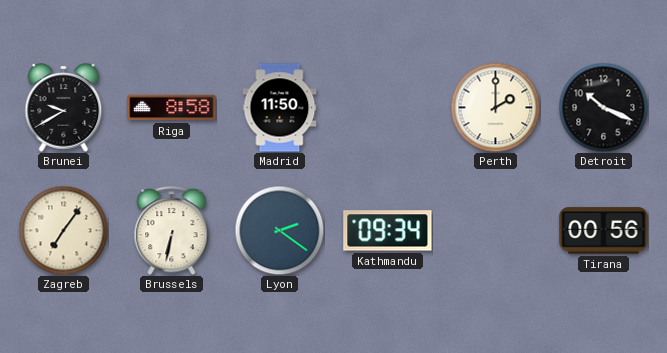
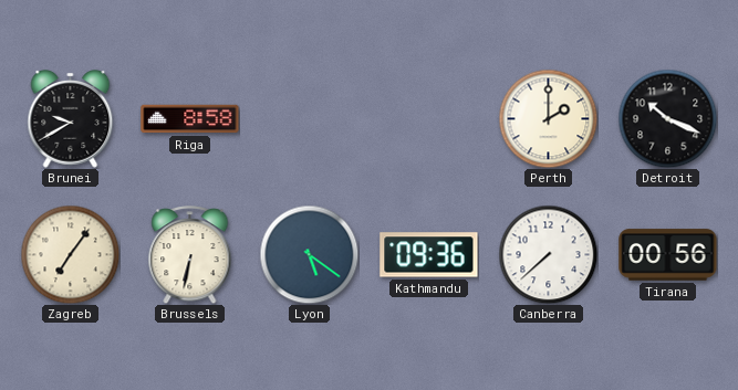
Madrid: 11:50 -> none (280, 108)
Lyon: 2:21 -> 5:21 (309, 254)
Kathmandu: 09:34 -> 09:36 (429, 255)
Canberra: none -> 7:38 (548, 254)
